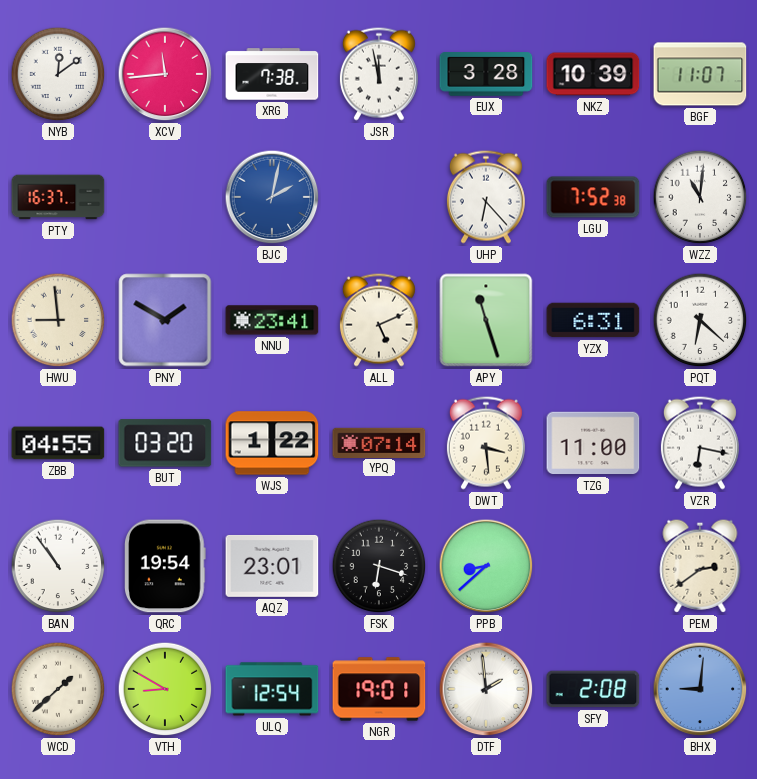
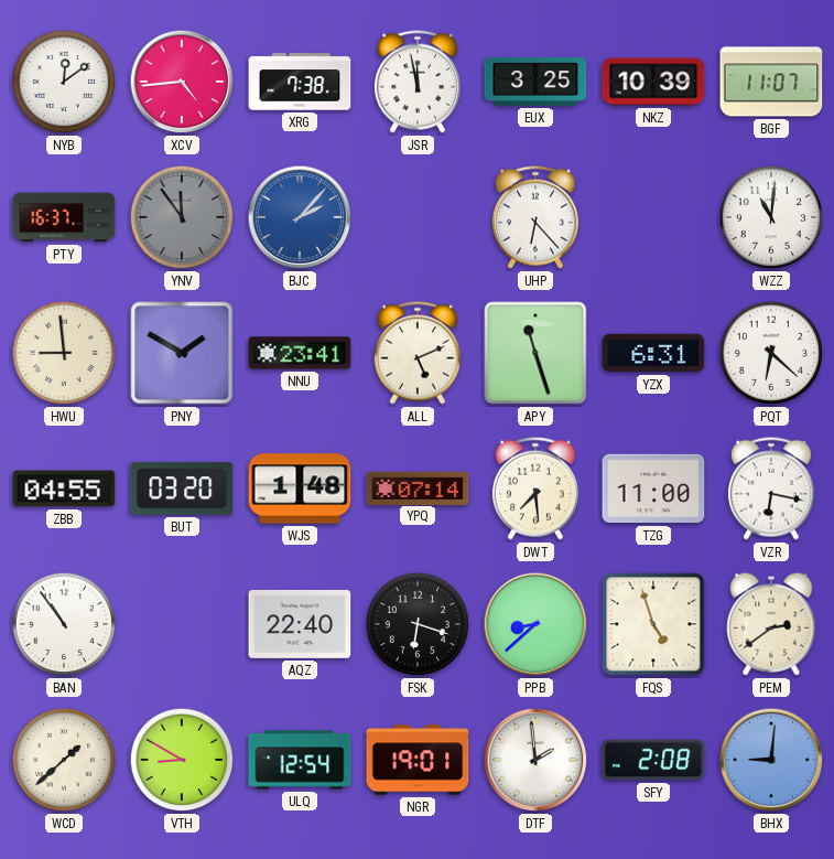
XCV: 11:44 -> 4:44 (182, 82)
EUX: 3:28 -> 3:25 (535, 82)
YNV: none -> 11:54 (182, 217)
BJC: 2:02 -> 2:07 (300, 217)
LGU: 7:52 -> none (593, 197)
WJS: 1:22 -> 1:48 (300, 488)
DWT: 3:29 -> 7:29 (535, 488)
QRC: 19:54 -> none (166, 566)
AQZ: 23:01 -> 22:40 (300, 624)
FQS: none -> 4:57 (653, 624)
